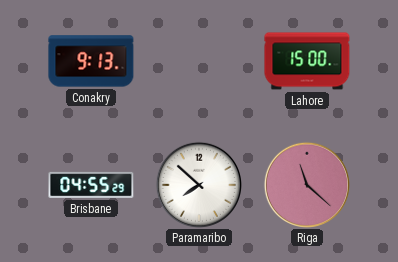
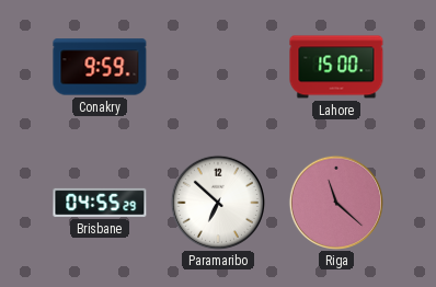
Conakry: 9:13 -> 9:59 (100, 67)
Paramaribo: 7:52 -> 6:52 (217, 202)
